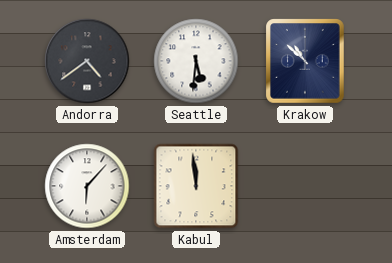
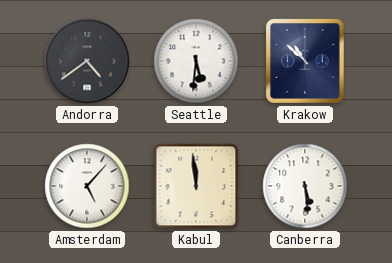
Amsterdam: 6:07 -> 5:07 (87, 186)
Canberra: none -> 5:29 (305, 186)
